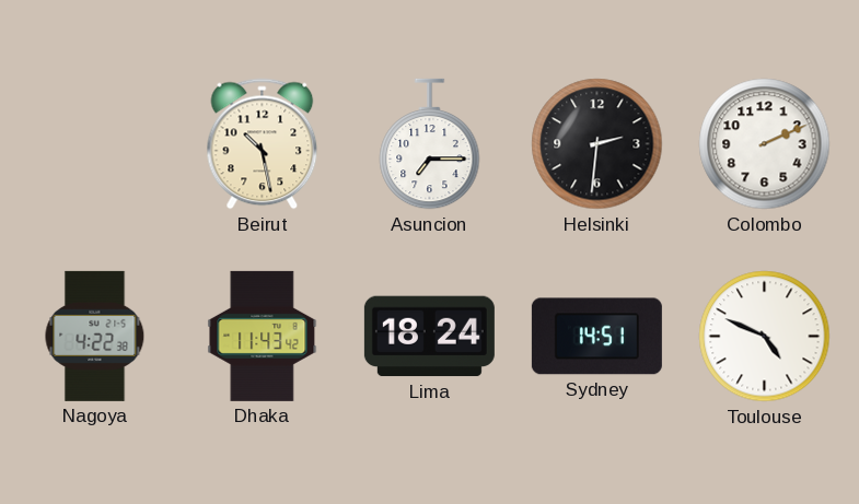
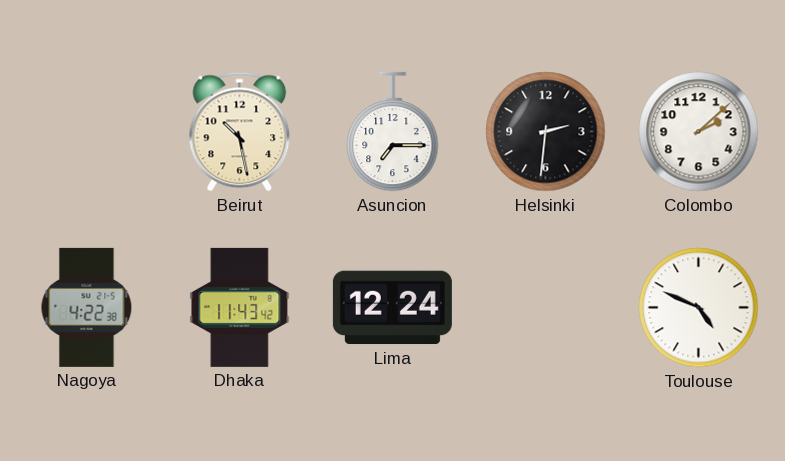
Colombo: 2:11 -> 2:08 (699, 132)
Lima: 18:24 -> 12:24 (392, 308)
Sydney: 14:51 -> none (596, 337)
